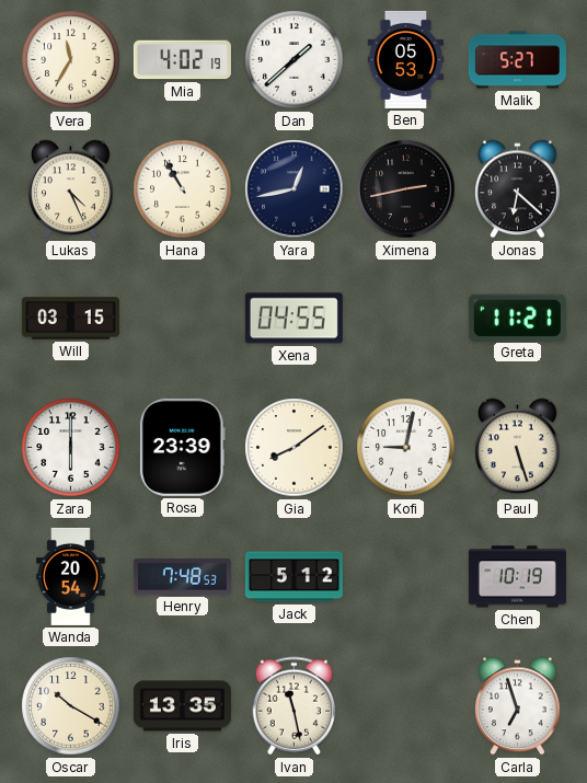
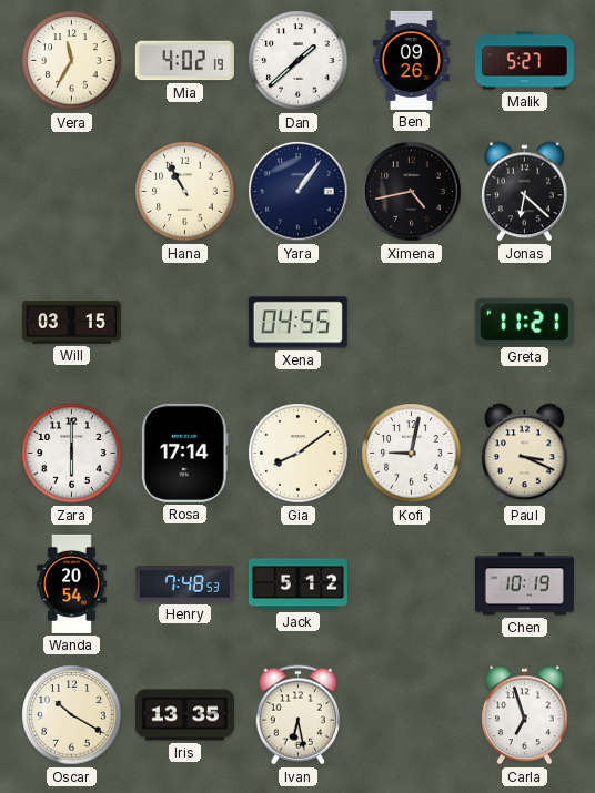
Ben: 05:53 -> 09:26 (412, 60)
Lukas: 4:26 -> none (71, 189)
Yara: 12:43 -> 1:06 (299, 192)
Ximena: 2:43 -> 4:43 (412, 192)
Rosa: 23:39 -> 17:14 (184, 453)
Paul: 5:27 -> 3:19 (525, 454)
Ivan: 11:28 -> 6:28 (299, 715)
